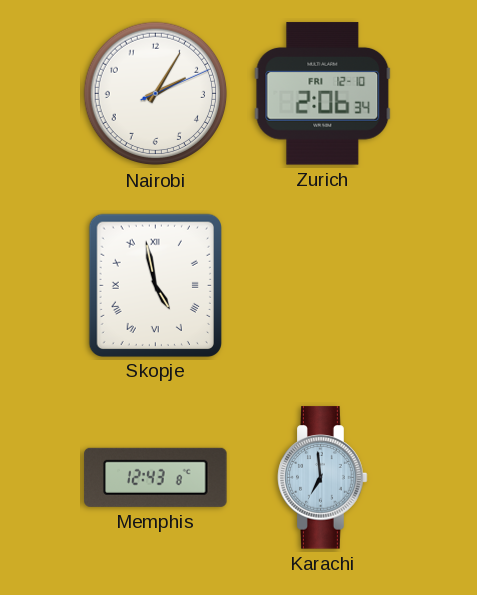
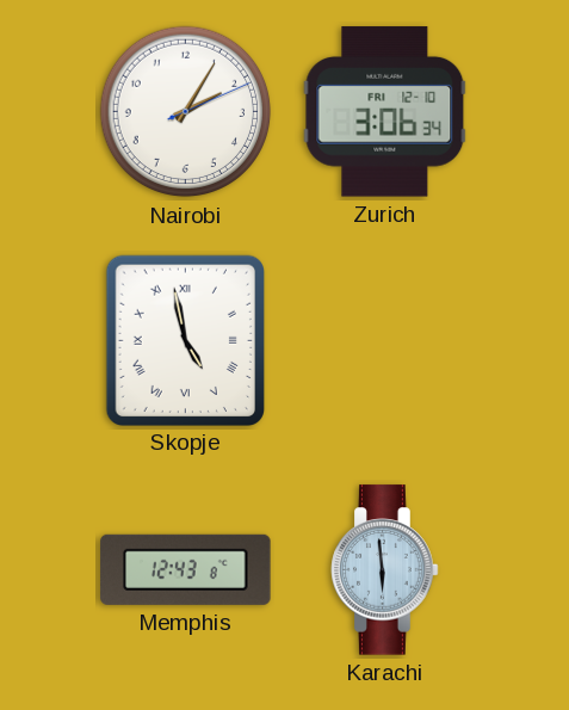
Zurich: 2:06 -> 3:06 (385, 112)
Karachi: 6:59 -> 5:59 (385, 570)
